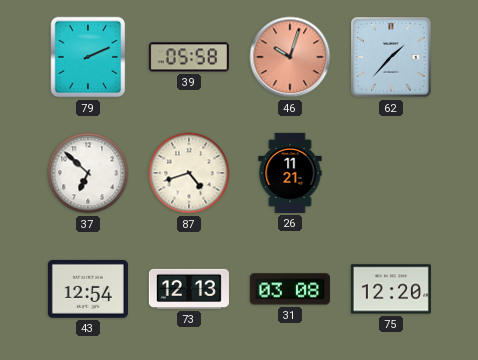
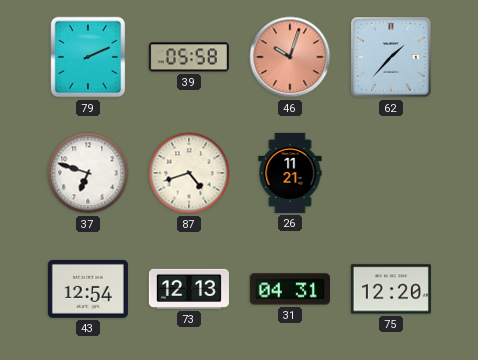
37: 6:52 -> 6:48 (88, 173)
31: 03:08 -> 04:31 (290, 289)
